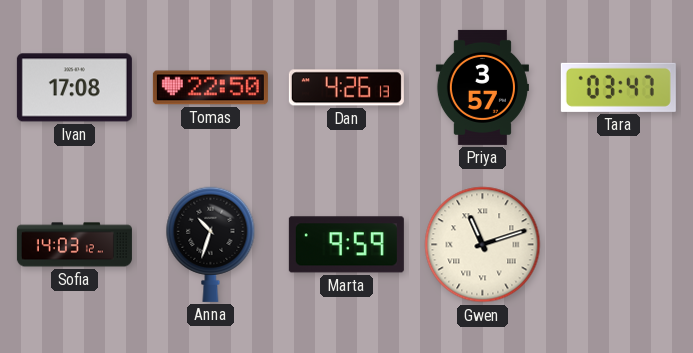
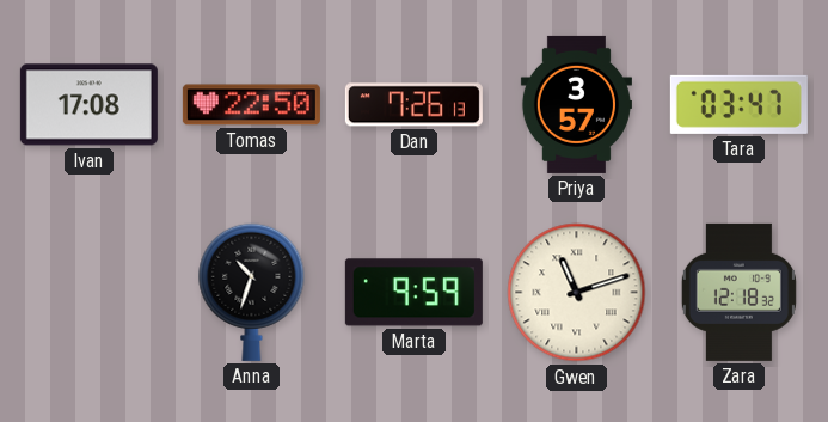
Dan: 4:26 -> 7:26 (413, 105)
Sofia: 14:03 -> none (74, 245)
Zara: none -> 12:18 (738, 292)
